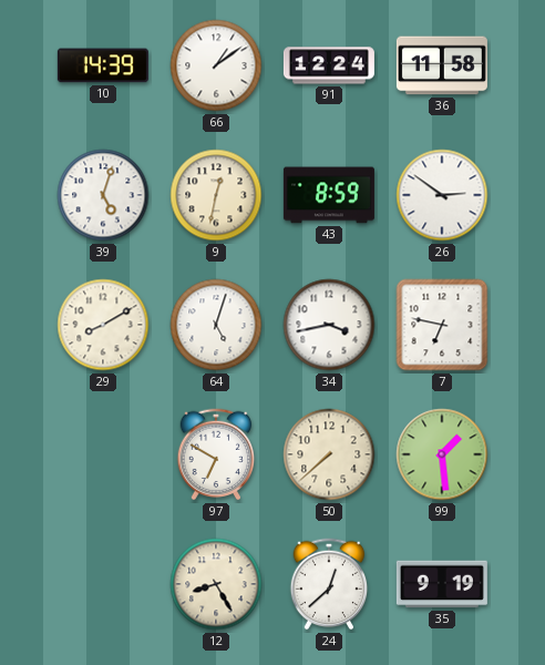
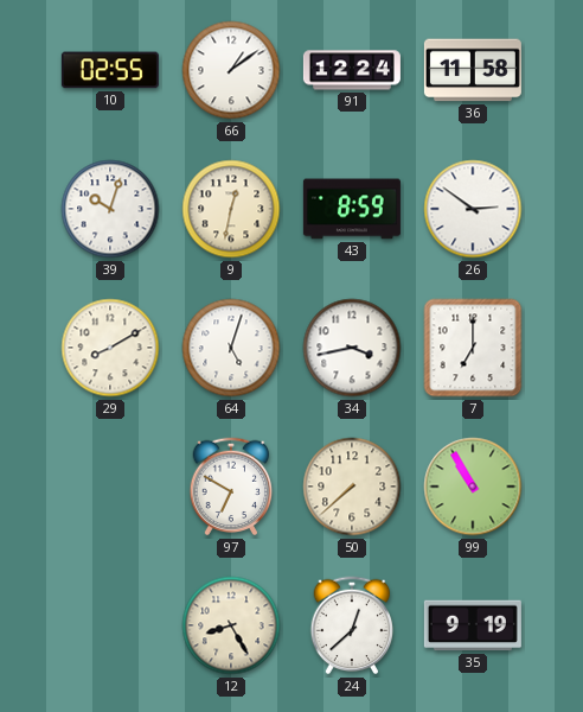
10: 14:39 -> 02:55 (110, 70)
39: 5:03 -> 10:03 (110, 209)
7: 6:47 -> 7:00 (473, 348)
99: 1:29 -> 10:55 (473, 487)
